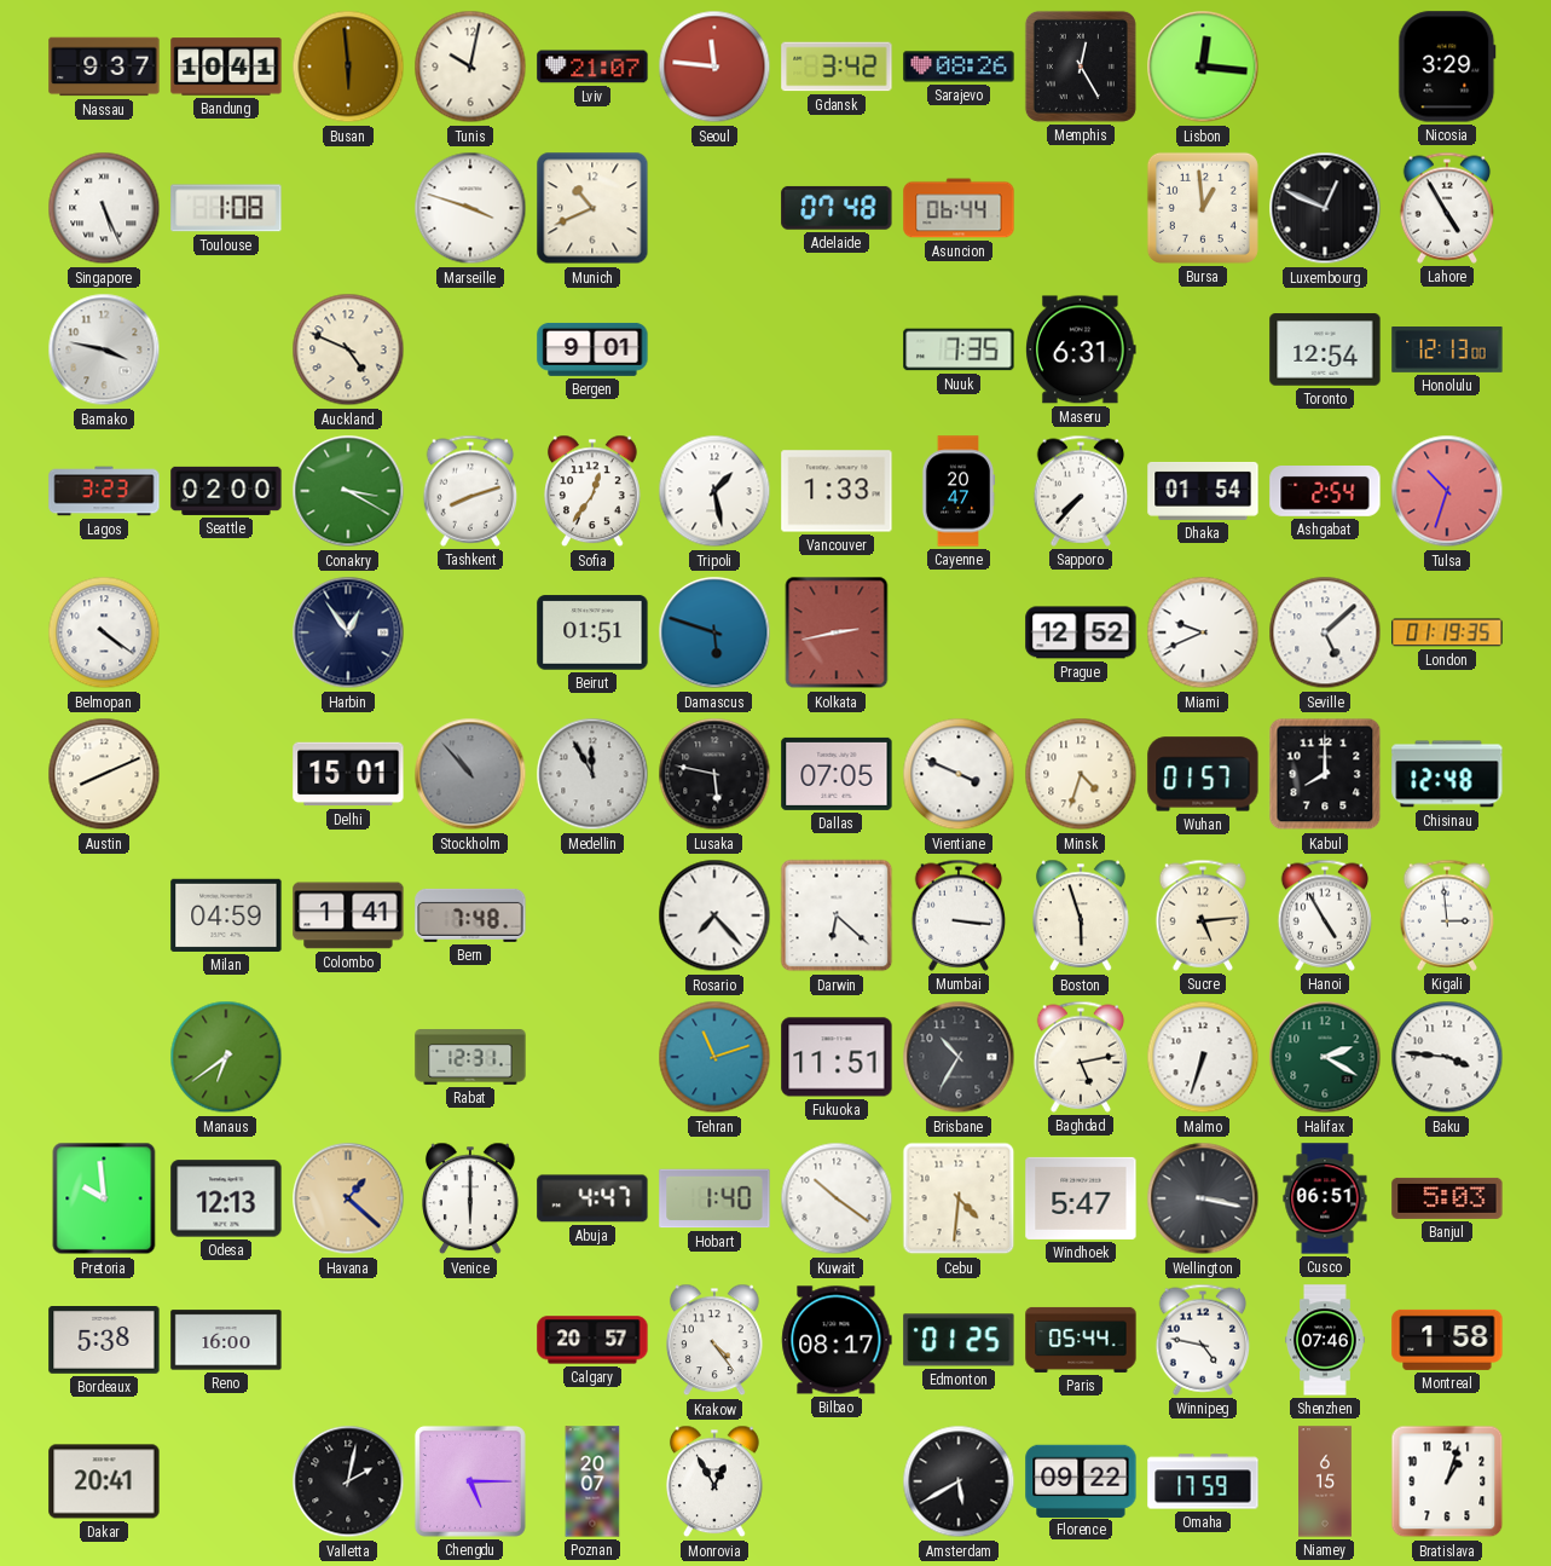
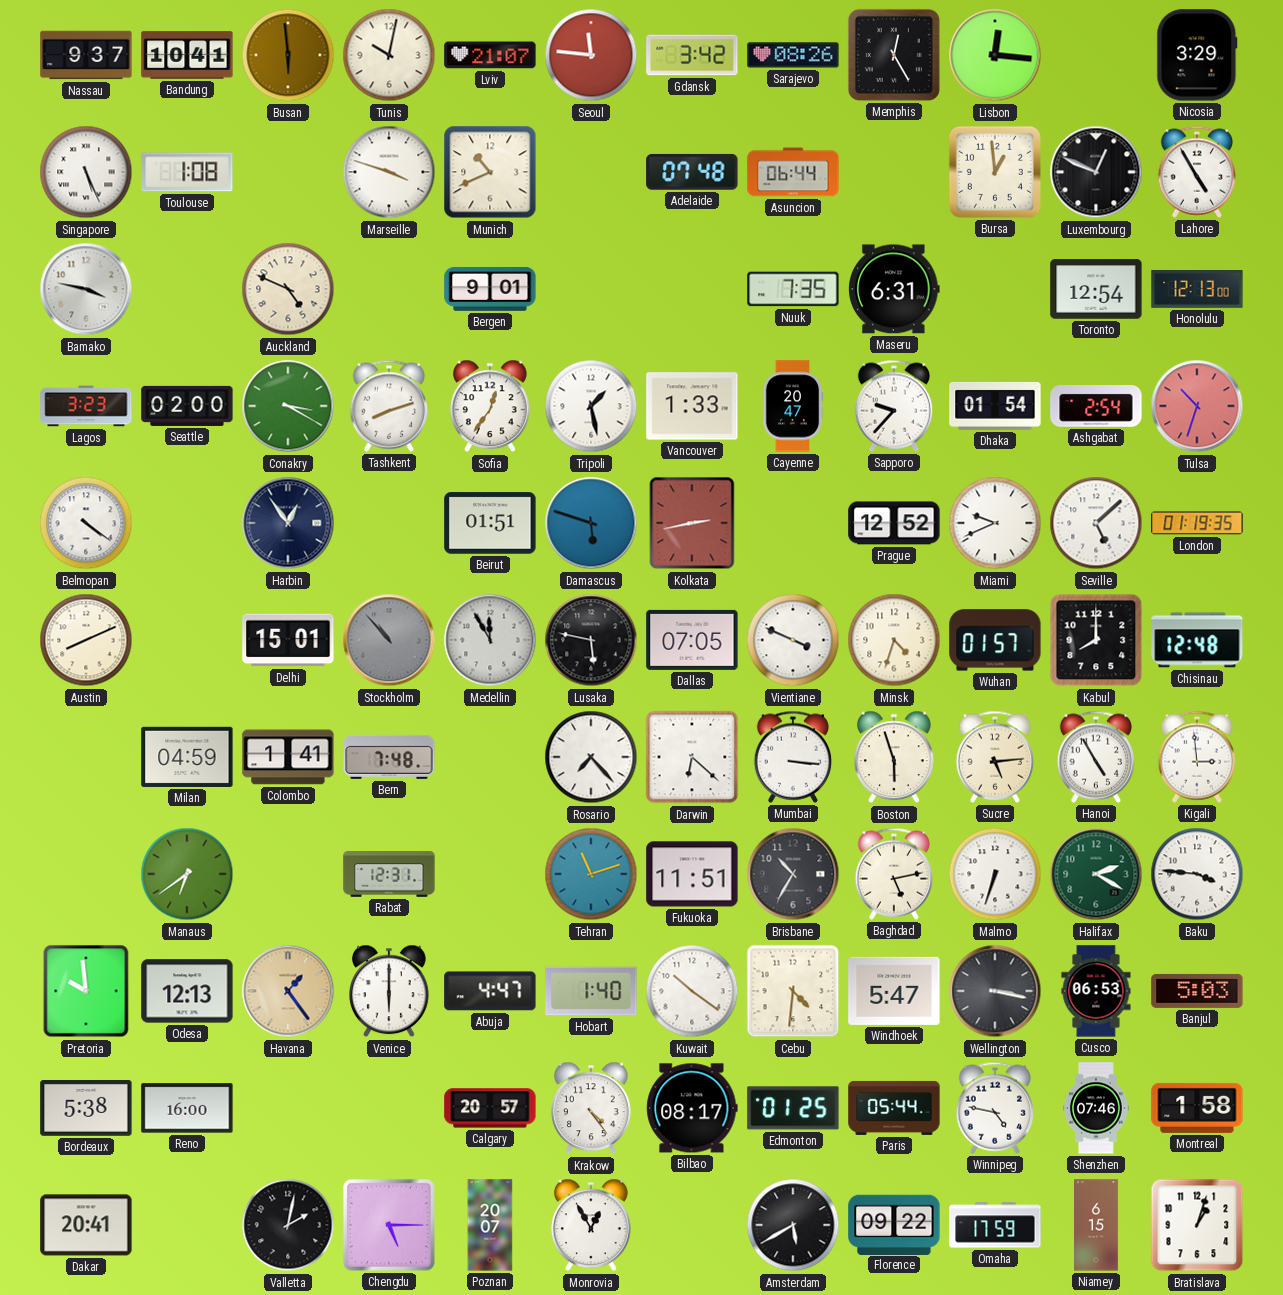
Sapporo: 7:37 -> 9:37 (894, 406)
Havana: 1:22 -> 1:24 (288, 991)
Cusco: 06:51 -> 06:53 (1096, 991)
